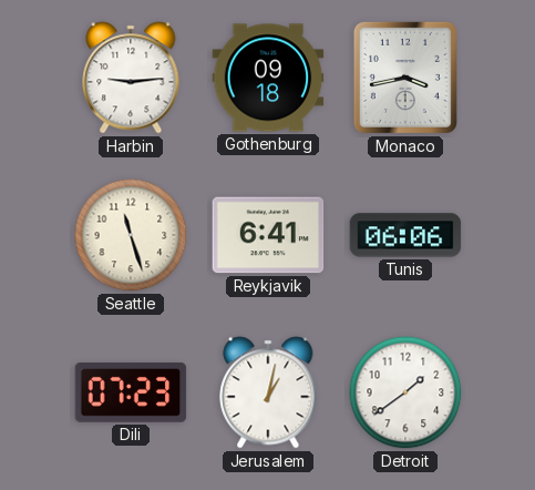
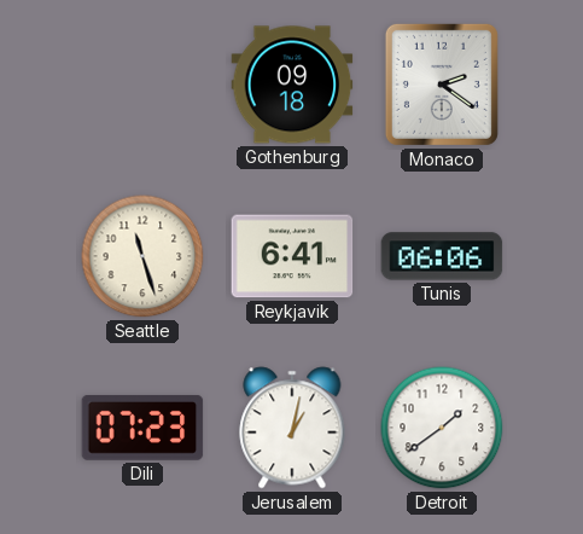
Harbin: 9:14 -> none (131, 78)
Monaco: 3:43 -> 2:21 (442, 85)
